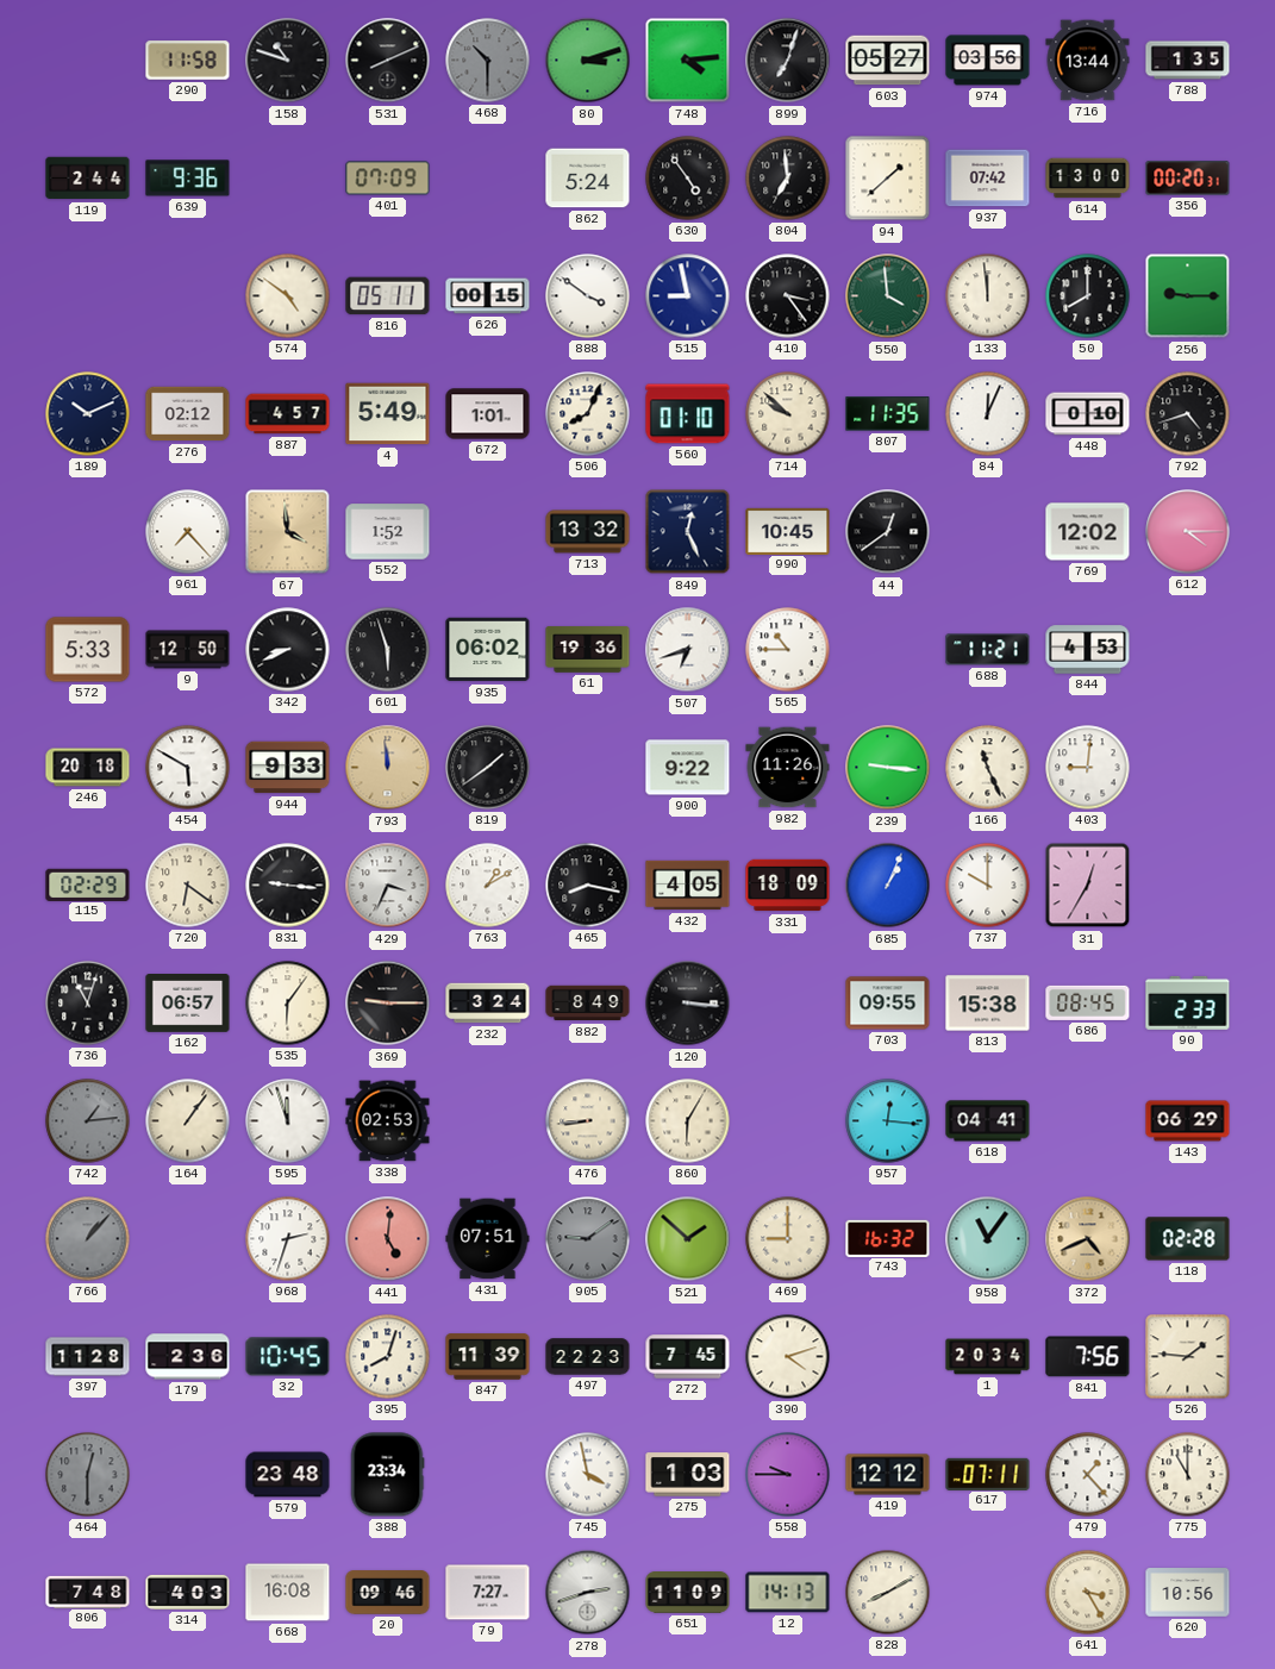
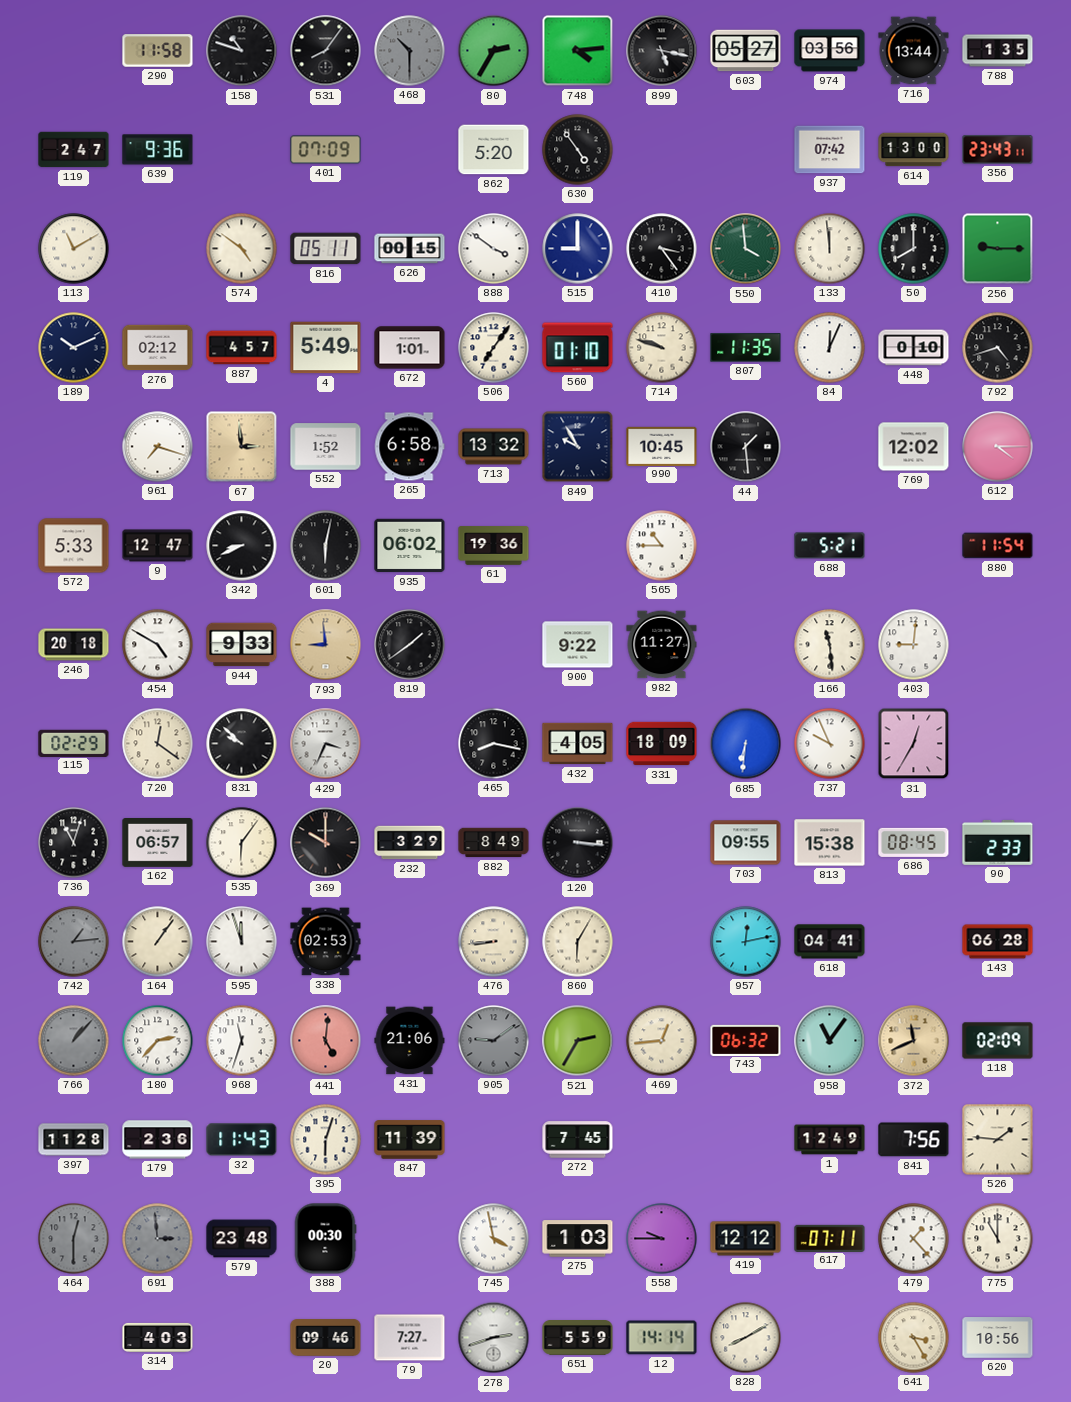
531: 8:11 -> 8:06 (326, 51)
80: 3:12 -> 2:35 (494, 51)
899: 7:03 -> 5:17 (662, 51)
119: 2:44 -> 2:47 (74, 150)
862: 5:24 -> 5:20 (494, 150)
804: 6:59 -> none (788, 179)
94: 1:38 -> none (888, 179)
356: 00:20 -> 23:43 (998, 150)
113: none -> 11:10 (74, 249)
515: 8:58 -> 9:00 (578, 249)
506: 8:04 -> 7:06 (494, 348)
714: 9:52 -> 9:48 (662, 348)
961: 7:23 -> 7:18 (158, 447)
67: 3:59 -> 2:59 (242, 447)
265: none -> 6:58 (409, 447)
849: 12:26 -> 9:55 (578, 447)
44: 12:39 -> 1:29 (746, 447)
9: 12:50 -> 12:47 (158, 546)
601: 5:57 -> 6:02 (326, 546)
507: 6:42 -> none (688, 650)
688: 11:21 -> 5:21 (830, 546)
844: 4:53 -> none (1088, 650)
880: none -> 11:54 (998, 546)
454: 5:50 -> 4:50 (158, 645)
793: 11:59 -> 8:59 (326, 645)
982: 11:26 -> 11:27 (662, 645)
239: 9:16 -> none (888, 768)
166: 11:26 -> 11:29 (830, 645)
720: 6:21 -> 12:21 (158, 744)
831: 9:16 -> 9:52 (242, 744)
763: 1:10 -> none (488, 886)
685: 1:04 -> 6:31 (746, 744)
737: 10:00 -> 9:56 (830, 744)
369: 9:15 -> 10:00 (326, 843)
232: 3:24 -> 3:29 (410, 843)
957: 12:16 -> 12:13 (746, 942)
143: 06:29 -> 06:28 (998, 942)
180: none -> 2:37 (158, 1041)
968: 2:33 -> 11:33 (242, 1041)
431: 07:51 -> 21:06 (410, 1041)
521: 1:52 -> 2:35 (578, 1041)
469: 9:00 -> 12:44 (662, 1041)
743: 16:32 -> 06:32 (746, 1040)
372: 4:41 -> 11:41 (914, 1041)
118: 02:28 -> 02:09 (998, 1041)
32: 10:45 -> 11:43 (242, 1140)
395: 8:03 -> 6:03 (326, 1140)
497: 22:23 -> none (588, 1357)
390: 4:12 -> none (788, 1357)
1: 20:34 -> 12:49 (830, 1140)
691: none -> 2:59 (158, 1239)
388: 23:34 -> 00:30 (325, 1239)
806: 7:48 -> none (88, 1592)
668: 16:08 -> none (288, 1593)
651: 11:09 -> 5:59 (578, 1338)
12: 14:13 -> 14:14 (662, 1338)
